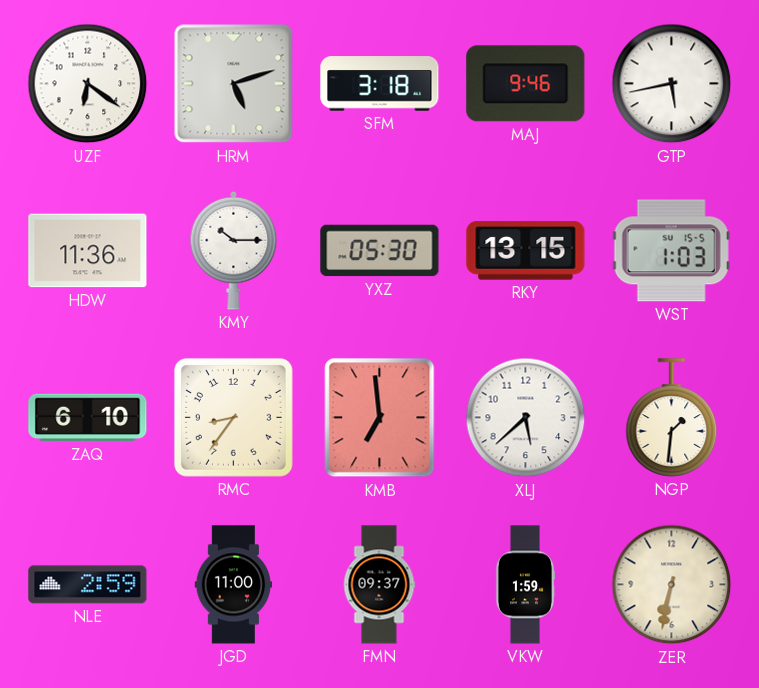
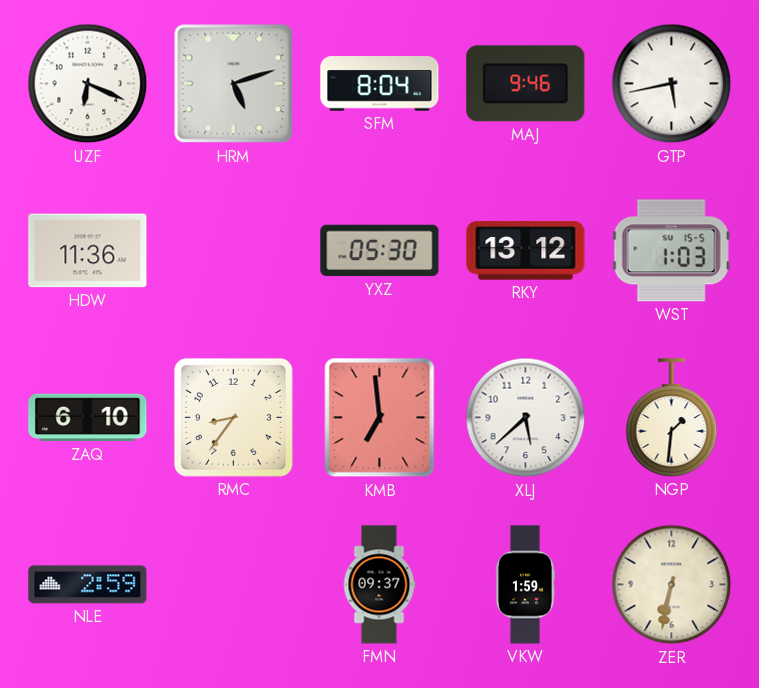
UZF: 6:21 -> 6:19 (88, 84)
SFM: 3:18 -> 8:04 (380, 84)
KMY: 10:15 -> none (234, 250)
RKY: 13:15 -> 13:12 (526, 251)
JGD: 11:00 -> none (234, 585)
